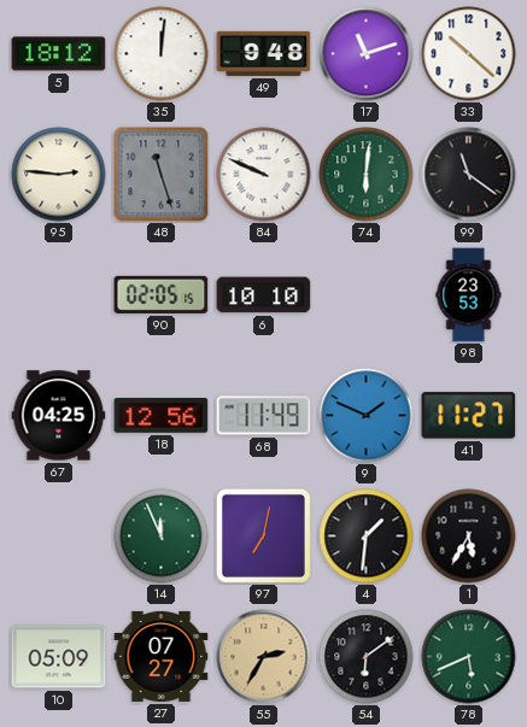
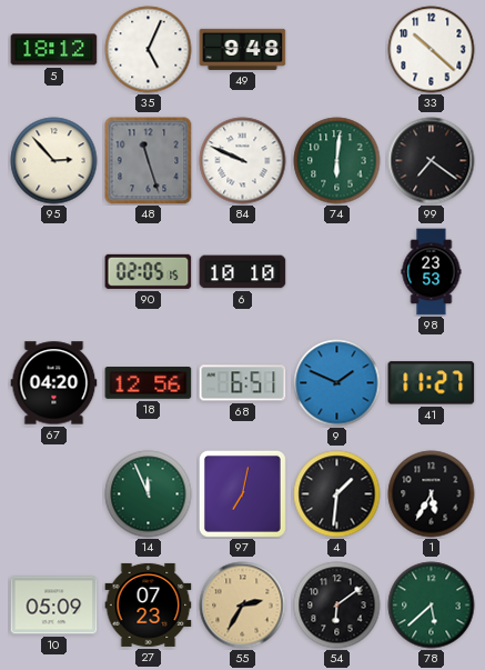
35: 12:01 -> 5:04 (149, 50)
17: 11:12 -> none (367, 54)
95: 2:46 -> 2:53 (54, 161)
99: 11:21 -> 7:21 (432, 161)
67: 04:25 -> 04:20 (54, 383)
68: 11:49 -> 6:51 (243, 383)
27: 07:27 -> 07:23 (149, 604)
78: 5:41 -> 5:38 (432, 606)
